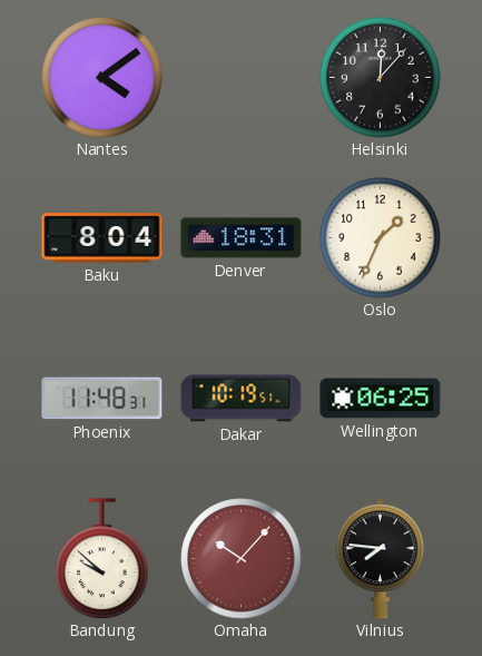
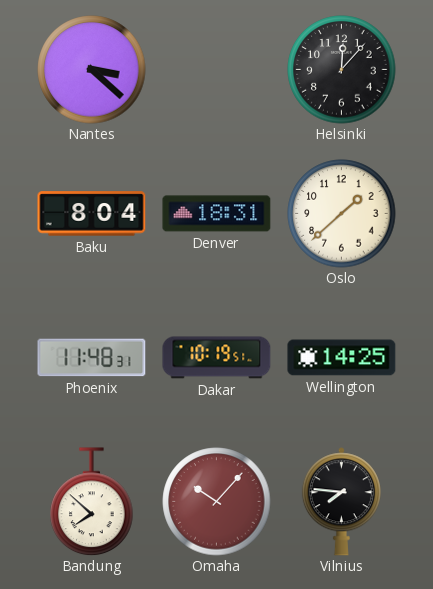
Nantes: 4:09 -> 3:22 (92, 70)
Oslo: 1:34 -> 1:38 (342, 214)
Wellington: 06:25 -> 14:25 (342, 358)
Bandung: 9:52 -> 7:52 (92, 502)
